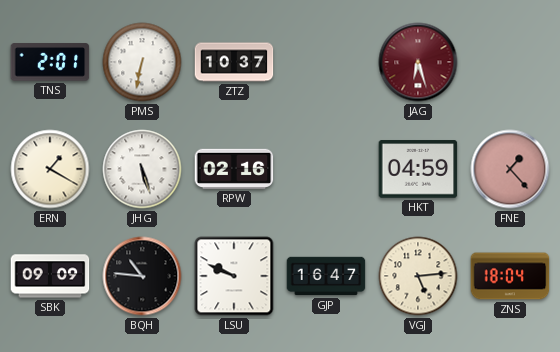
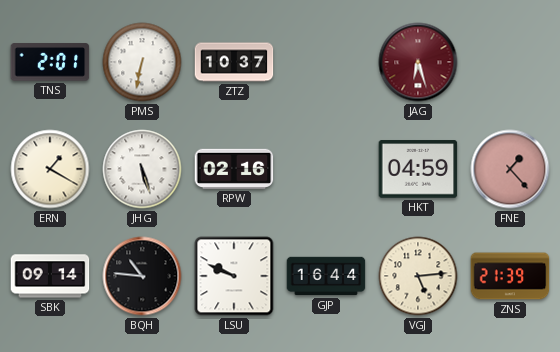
SBK: 09:09 -> 09:14 (50, 276)
GJP: 16:47 -> 16:44 (326, 276)
ZNS: 18:04 -> 21:39 (510, 276)
